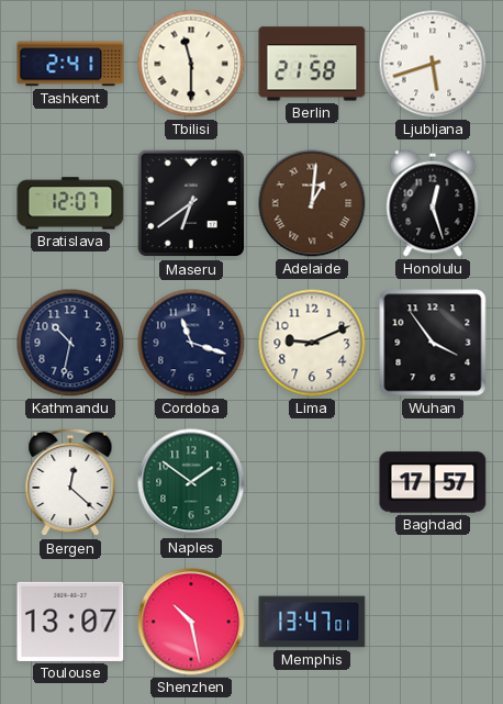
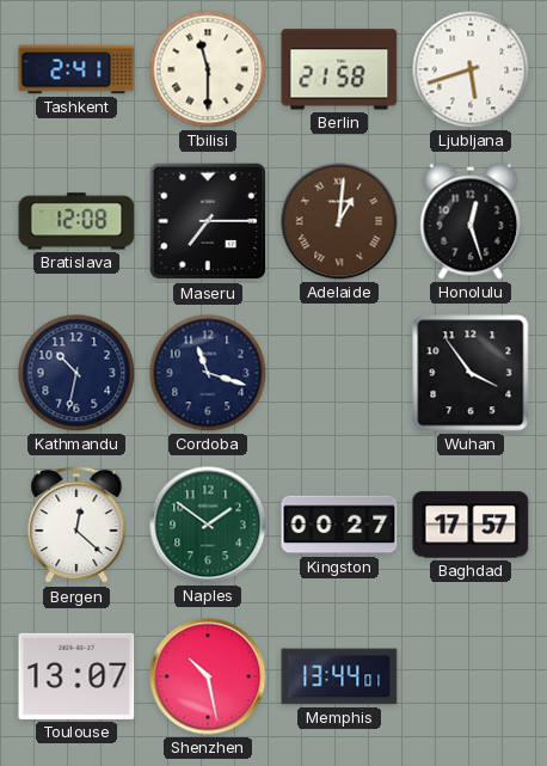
Bratislava: 12:07 -> 12:08 (76, 221)
Maseru: 6:39 -> 7:15 (208, 221)
Lima: 9:11 -> none (312, 343)
Kingston: none -> 00:27 (339, 525)
Memphis: 13:47 -> 13:44 (339, 676)
